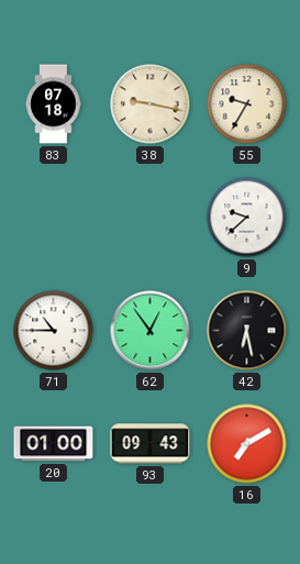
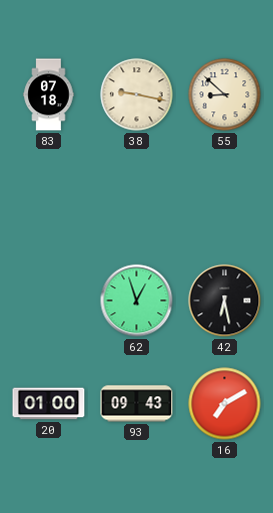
55: 9:35 -> 8:52 (225, 95)
9: 9:38 -> none (247, 218)
71: 10:45 -> none (54, 331)
62: 12:54 -> 12:57 (137, 301)
